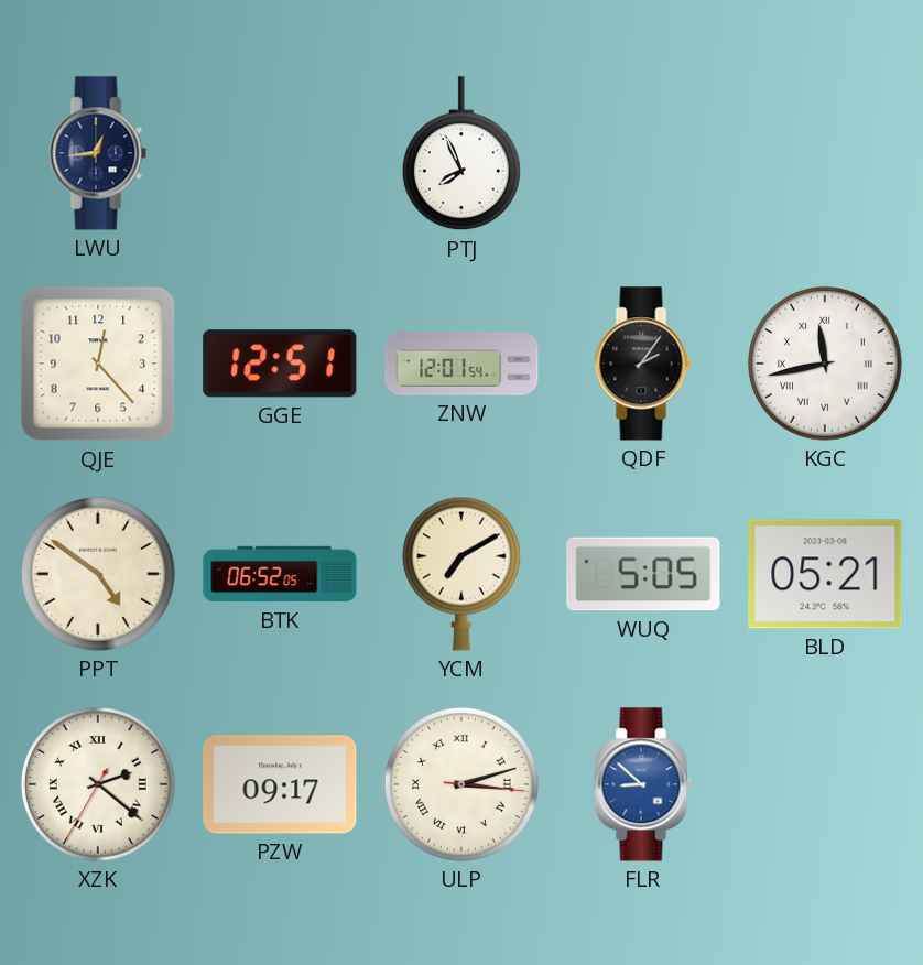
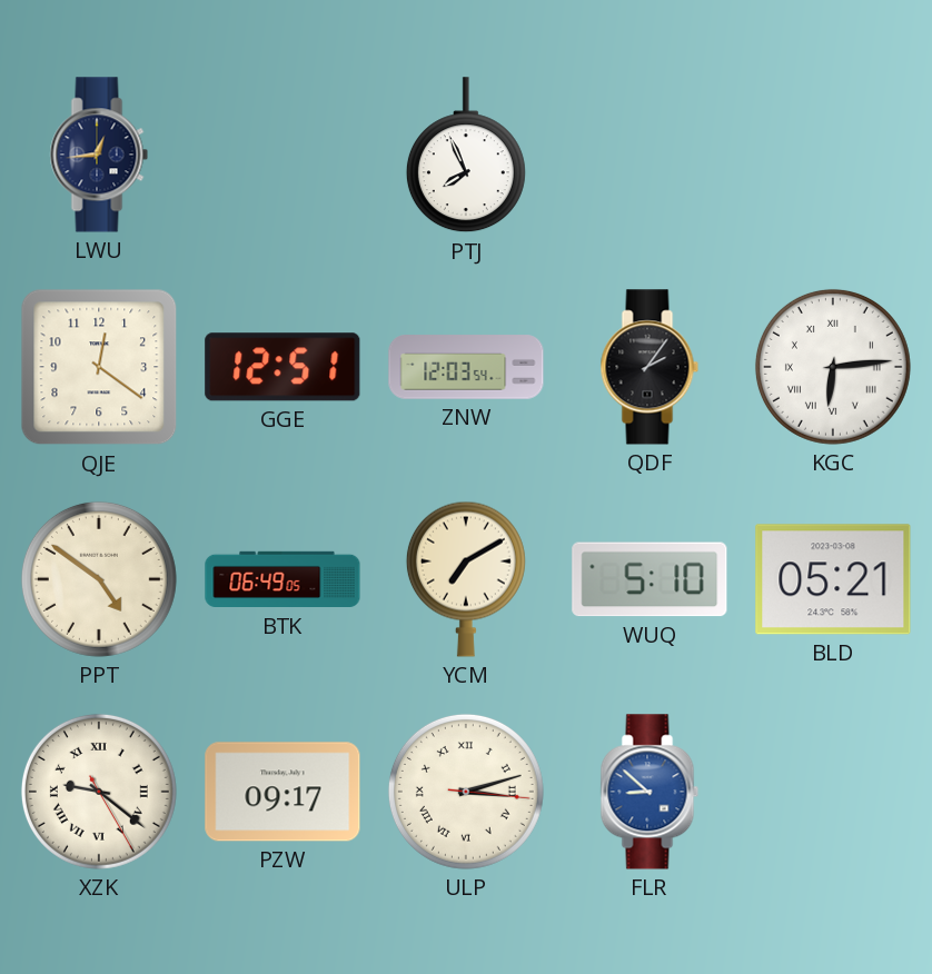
QJE: 12:23 -> 12:21 (99, 367)
ZNW: 12:01 -> 12:03 (466, 367)
KGC: 11:43 -> 6:14 (833, 367)
BTK: 06:52 -> 06:49 (282, 579)
WUQ: 5:05 -> 5:10 (650, 579)
XZK: 2:21 -> 9:21 (99, 792)
